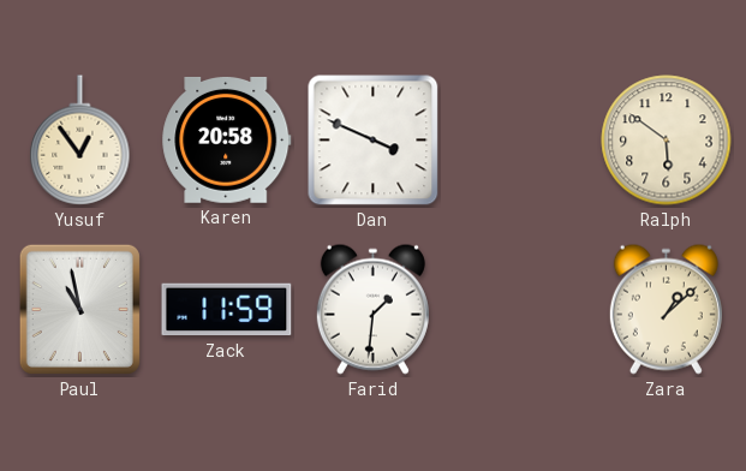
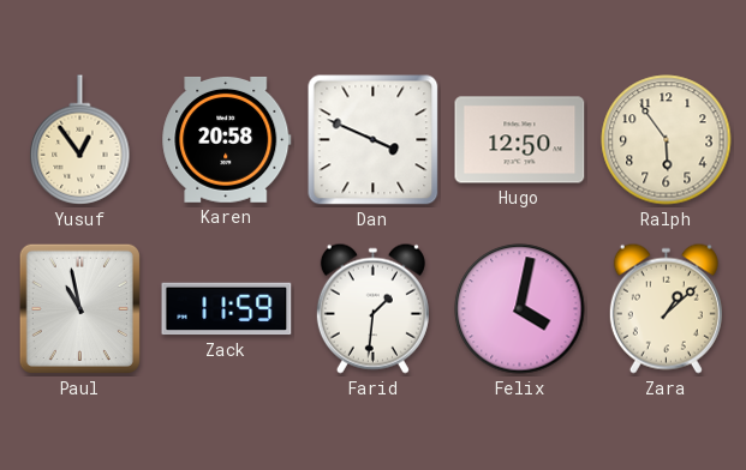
Hugo: none -> 12:50 (520, 140)
Ralph: 5:51 -> 5:54 (667, 140)
Felix: none -> 4:02 (520, 309)
